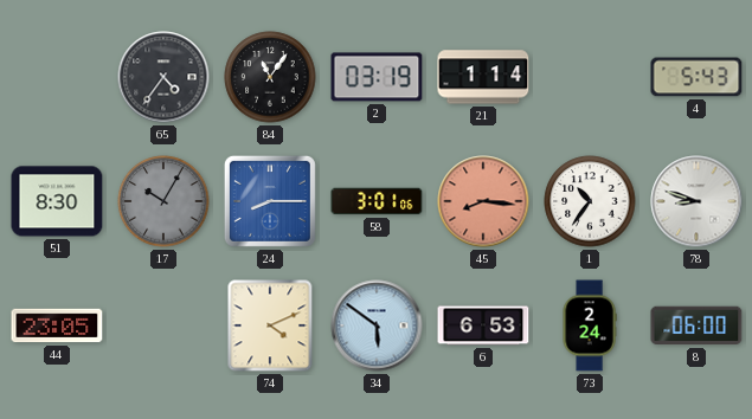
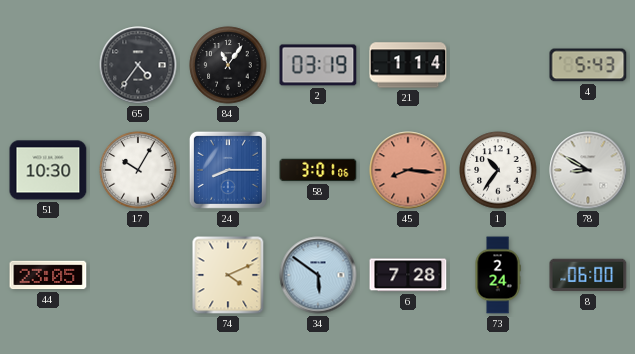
51: 8:30 -> 10:30 (48, 170)
17 dial: grey -> white (138, 170)
78: 8:48 -> 8:50 (588, 170)
6: 6:53 -> 7:28 (408, 275)
